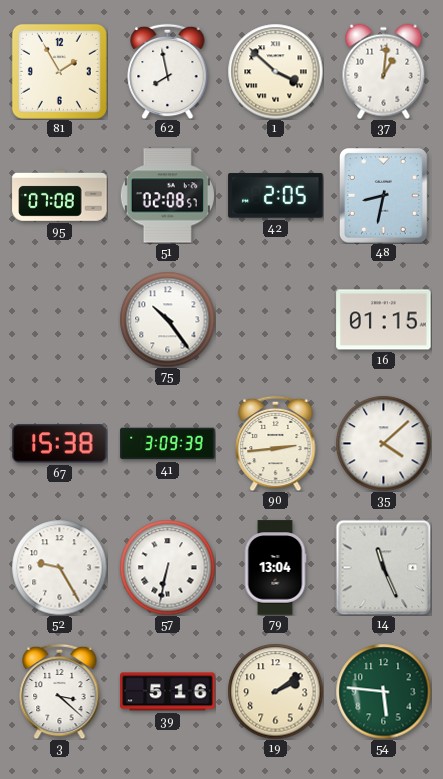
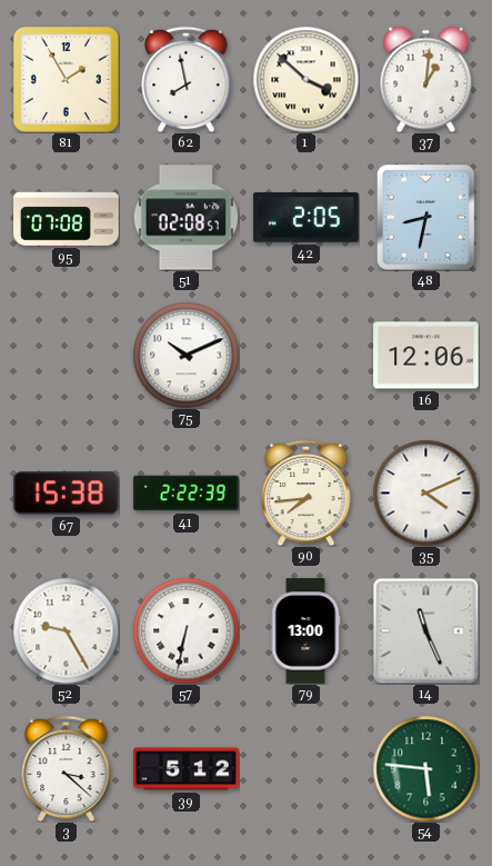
75: 10:24 -> 10:11 (185, 355)
16: 01:15 -> 12:06 (426, 356)
41: 3:09 -> 2:22 (187, 494)
90: 2:44 -> 7:44 (307, 492)
35: 4:08 -> 4:11 (425, 492)
79: 13:04 -> 13:00 (305, 631)
39: 5:16 -> 5:12 (187, 769)
19: 2:09 -> none (275, 691)
